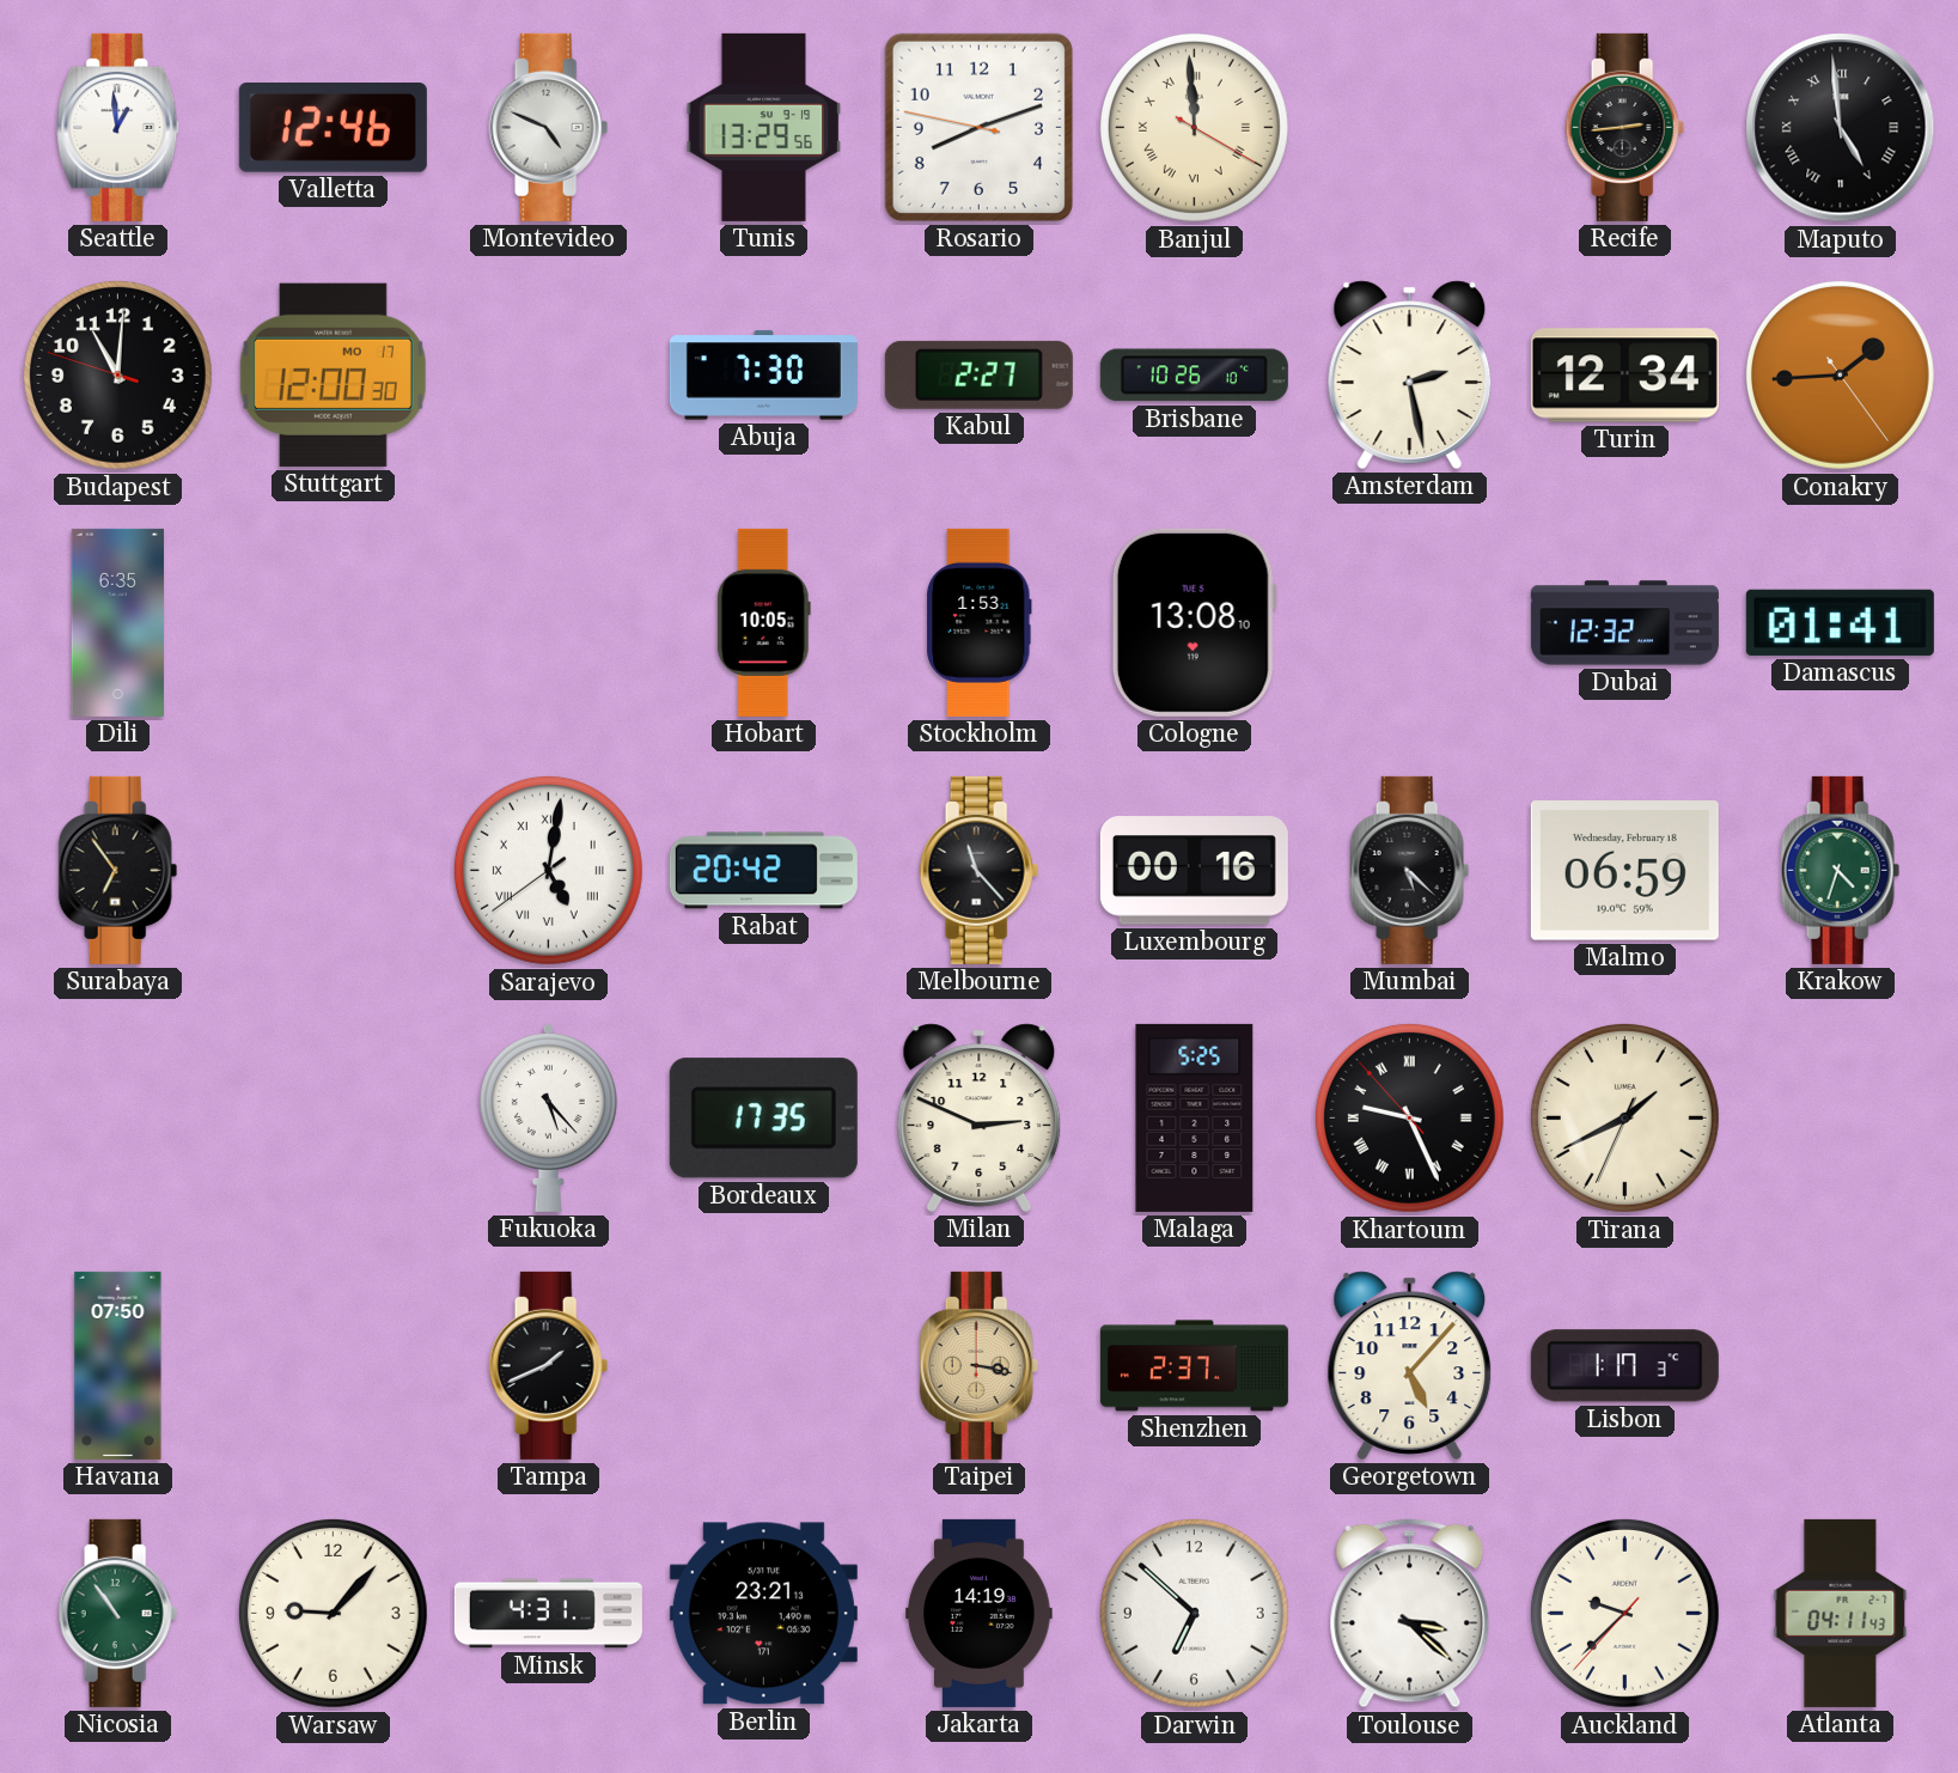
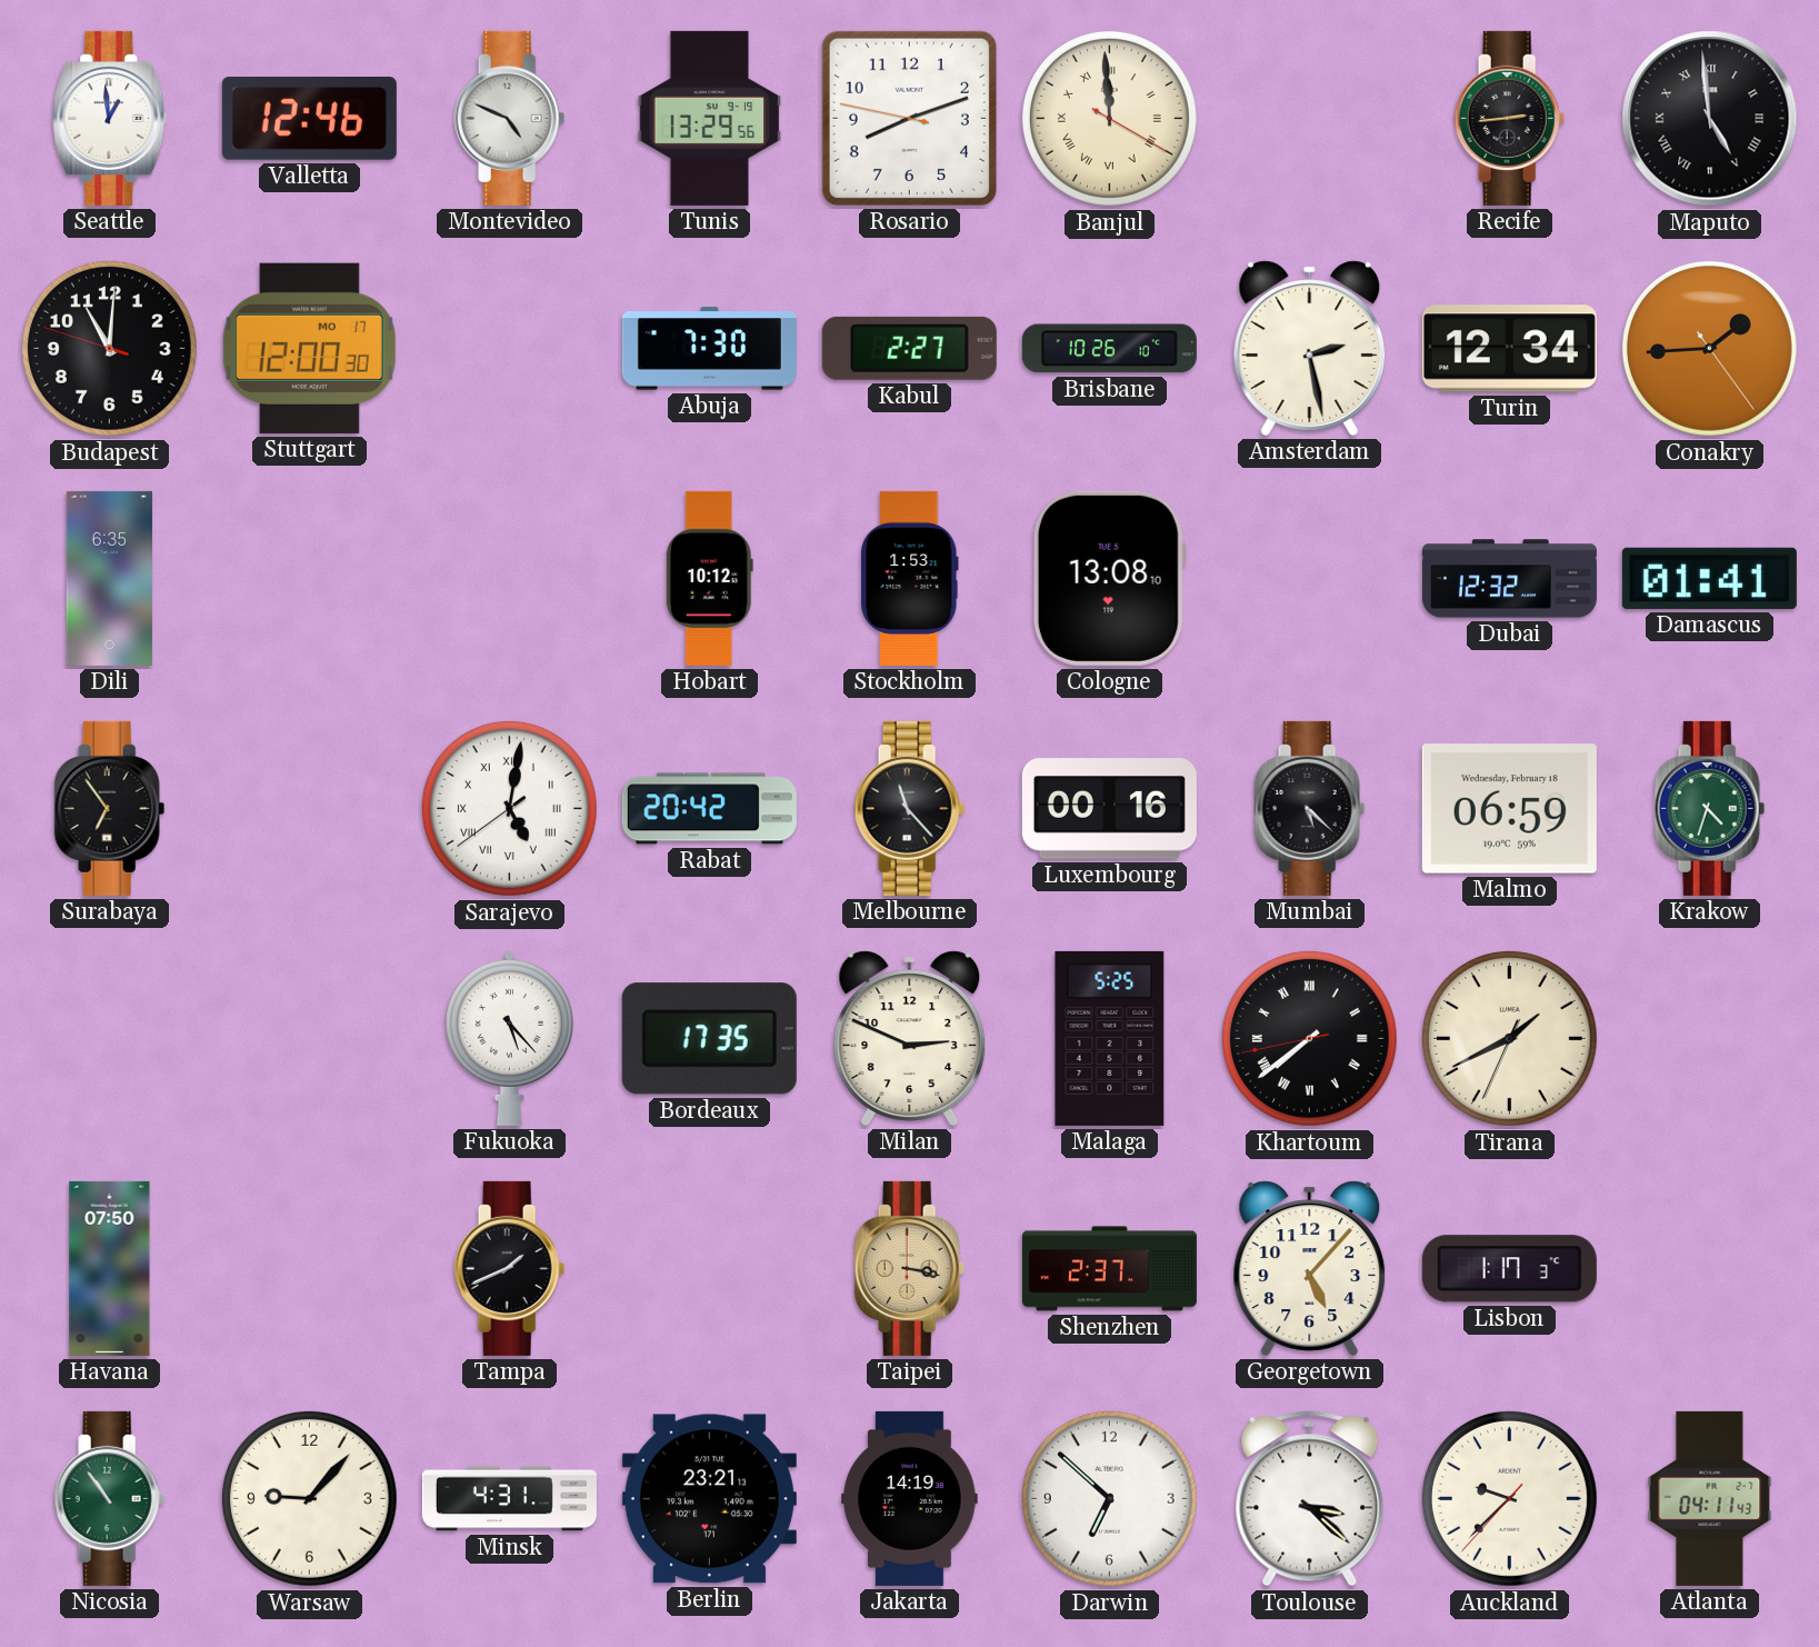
Hobart: 10:05 -> 10:12 (709, 578)
Khartoum: 9:25 -> 7:38 (1309, 1038)
